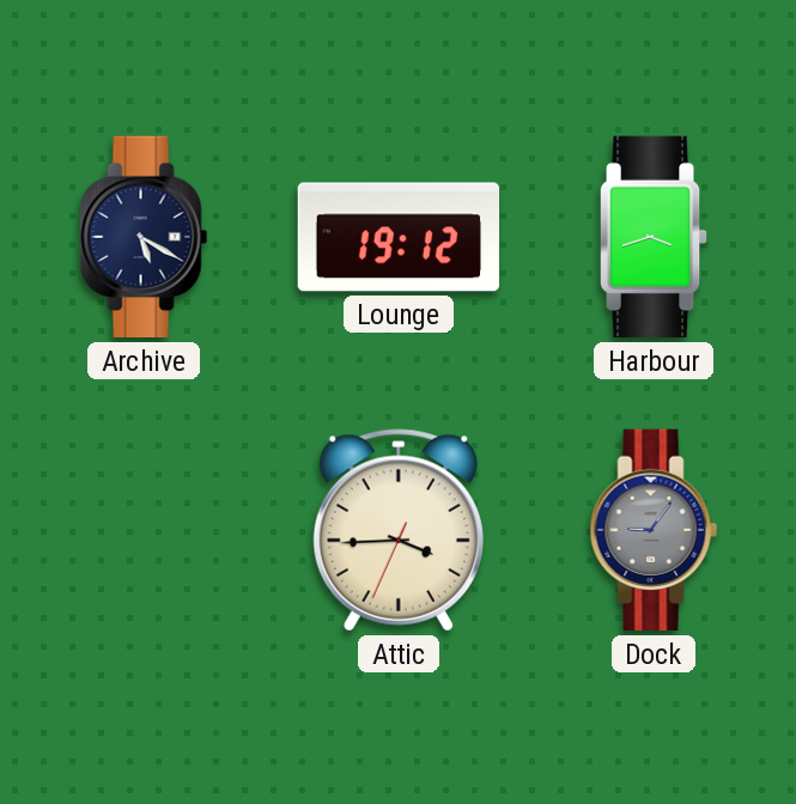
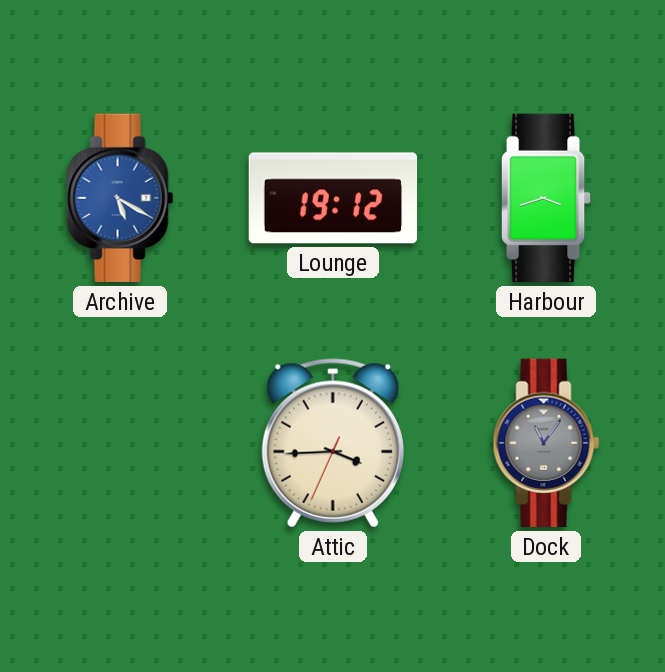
Archive dial: navy -> blue (120, 198)
Dock: 9:06 -> 11:06 (546, 443)
